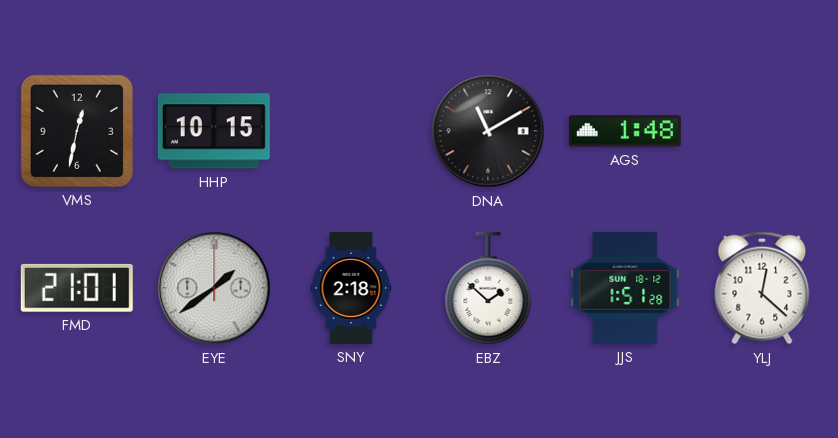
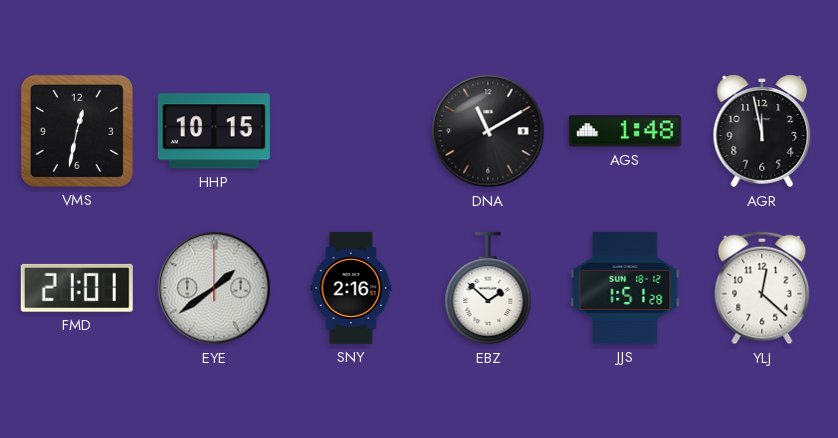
AGR: none -> 11:58 (762, 131)
SNY: 2:18 -> 2:16 (351, 288)
